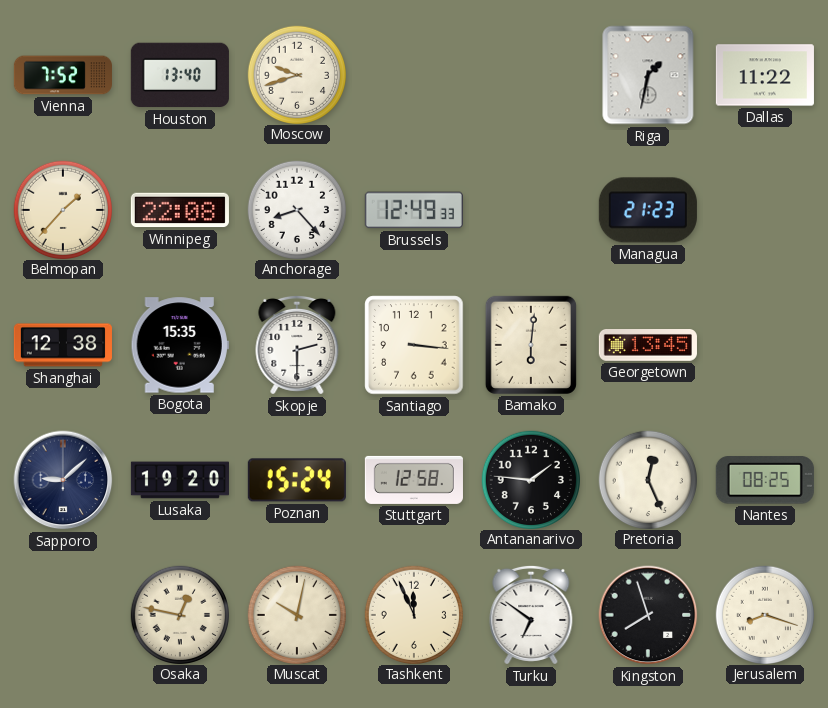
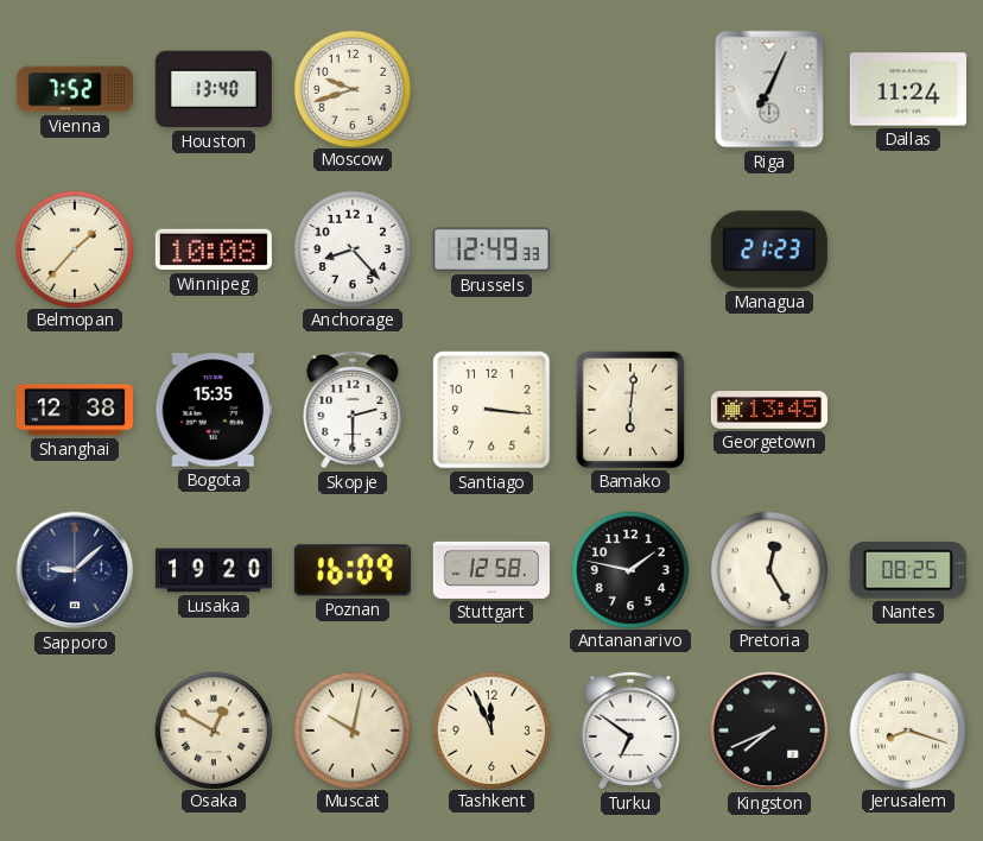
Riga: 1:32 -> 7:04 (769, 89)
Dallas: 11:22 -> 11:24 (908, 89)
Winnipeg: 22:08 -> 10:08 (214, 249)
Poznan: 15:24 -> 16:09 (353, 570)
Antananarivo: 1:46 -> 1:47 (629, 569)
Pretoria: 12:26 -> 12:25 (768, 569)
Osaka: 12:47 -> 12:50 (213, 729)
Kingston: 7:57 -> 7:41 (769, 731)
